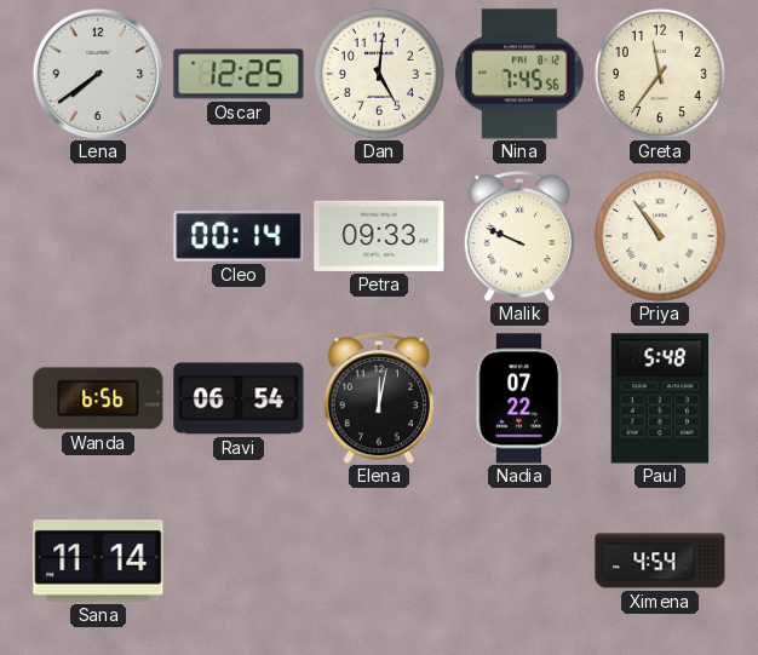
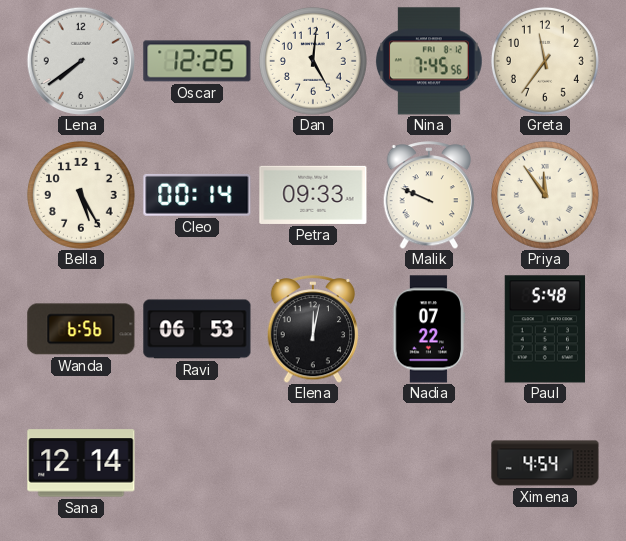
Bella: none -> 5:25 (81, 195)
Priya: 10:54 -> 11:54 (545, 195)
Ravi: 06:54 -> 06:53 (197, 329)
Sana: 11:14 -> 12:14 (81, 463)
